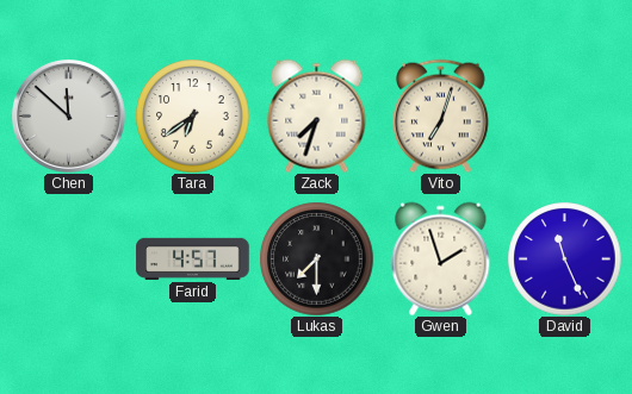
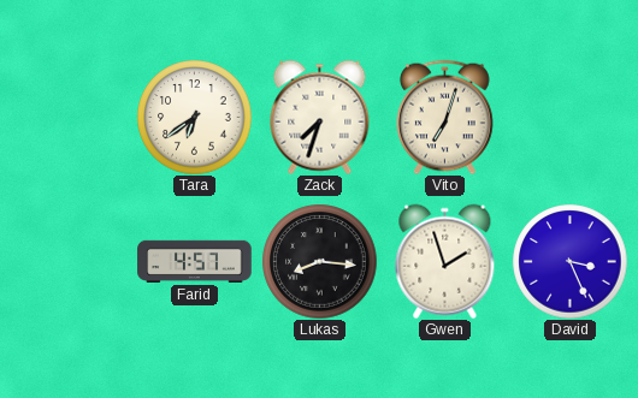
Chen: 11:52 -> none (69, 117)
Lukas: 7:30 -> 8:16 (319, 261)
David: 11:26 -> 3:26 (569, 261)
